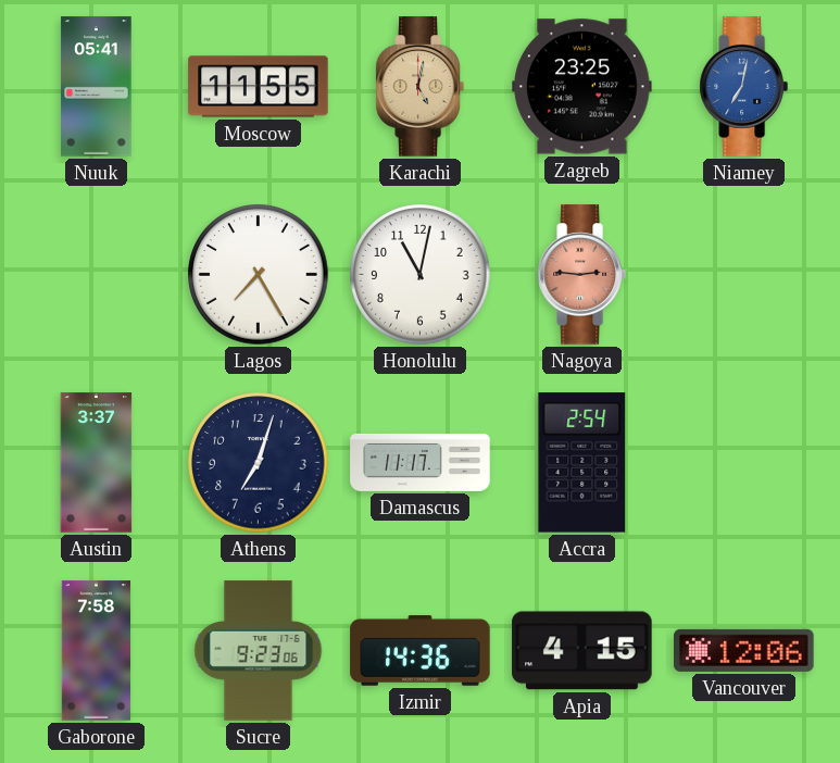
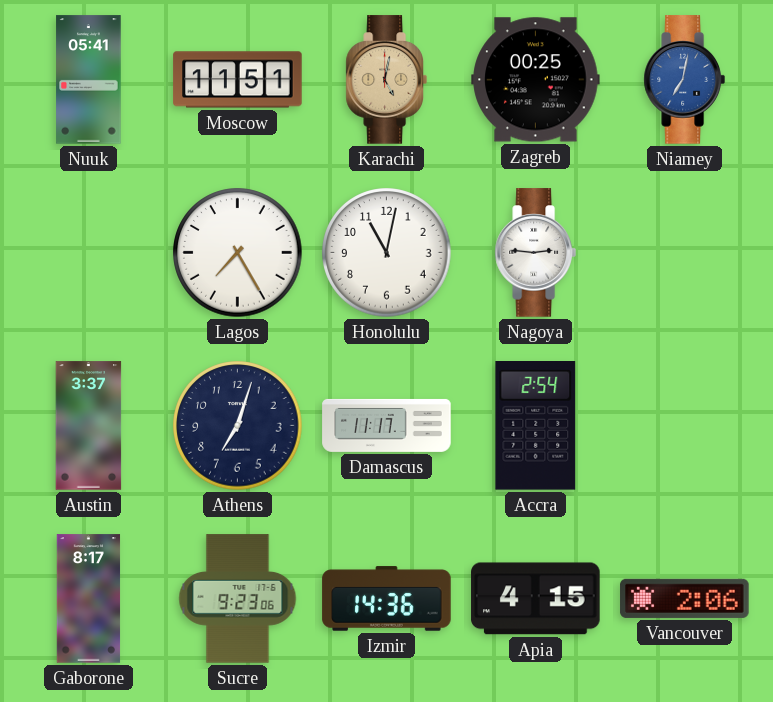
Moscow: 11:55 -> 11:51 (238, 80)
Zagreb: 23:25 -> 00:25 (536, 80)
Nagoya dial: salmon -> white (535, 253)
Gaborone: 7:58 -> 8:17 (89, 599)
Vancouver: 12:06 -> 2:06 (685, 598)
